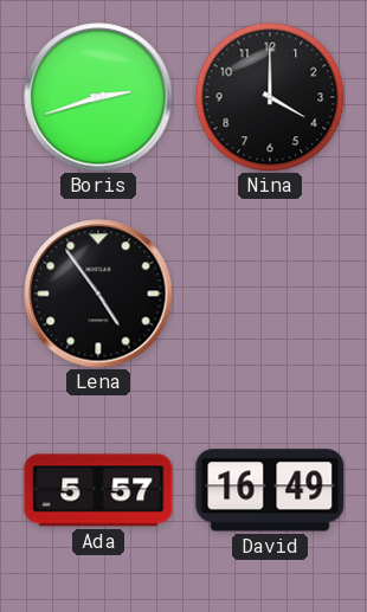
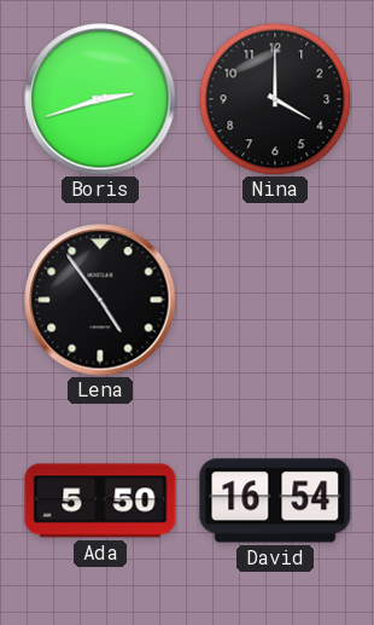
Ada: 5:57 -> 5:50 (100, 500)
David: 16:49 -> 16:54 (275, 500)
